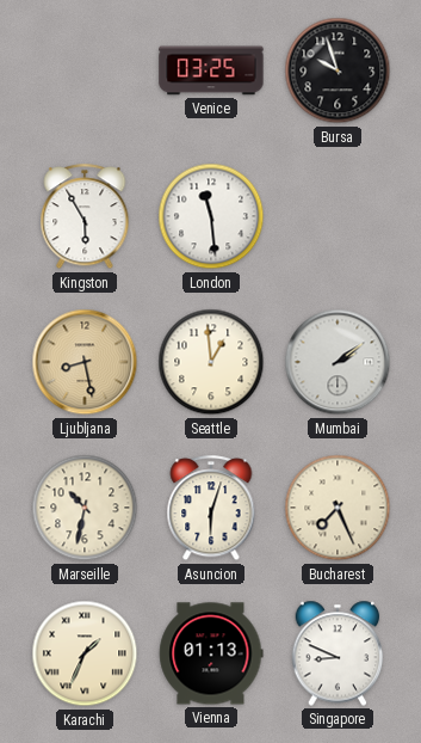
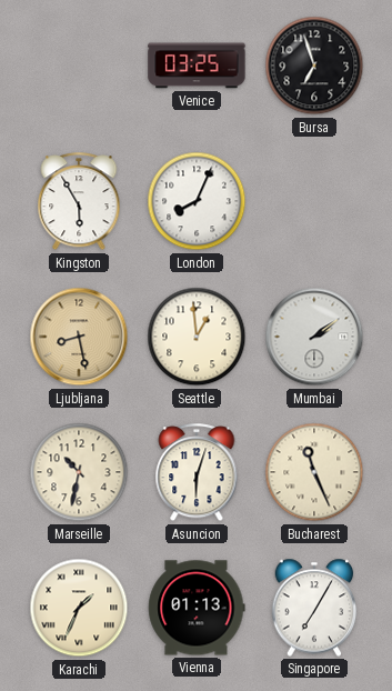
Bursa: 9:57 -> 6:57 (314, 66)
London: 11:29 -> 8:04 (197, 201)
Bucharest: 7:26 -> 11:26 (314, 472)
Singapore: 8:49 -> 7:05 (314, 608)
